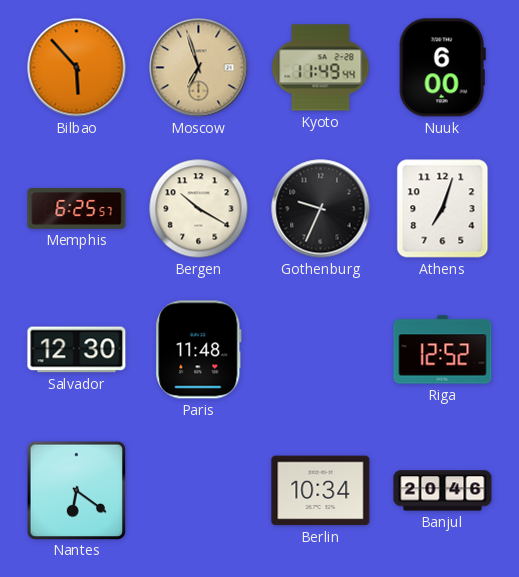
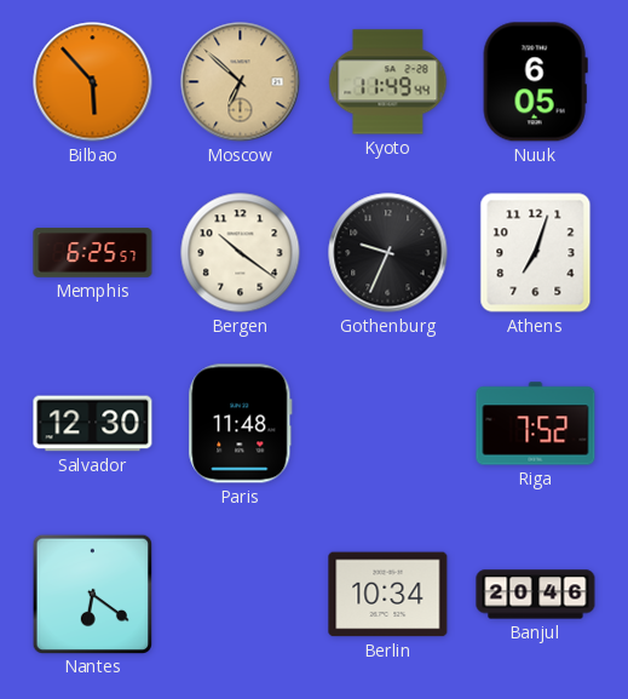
Moscow: 6:57 -> 6:52 (241, 82)
Nuuk: 6:00 -> 6:05 (535, 82)
Bergen: 10:20 -> 10:21 (241, 253)
Riga: 12:52 -> 7:52 (536, 424)
